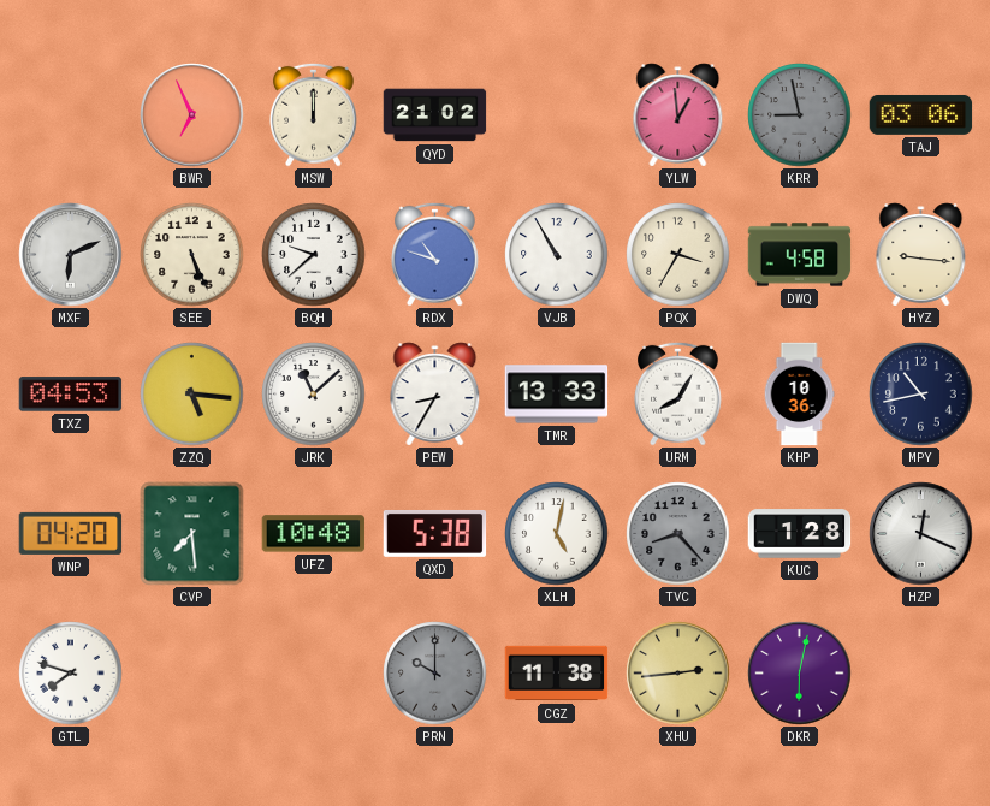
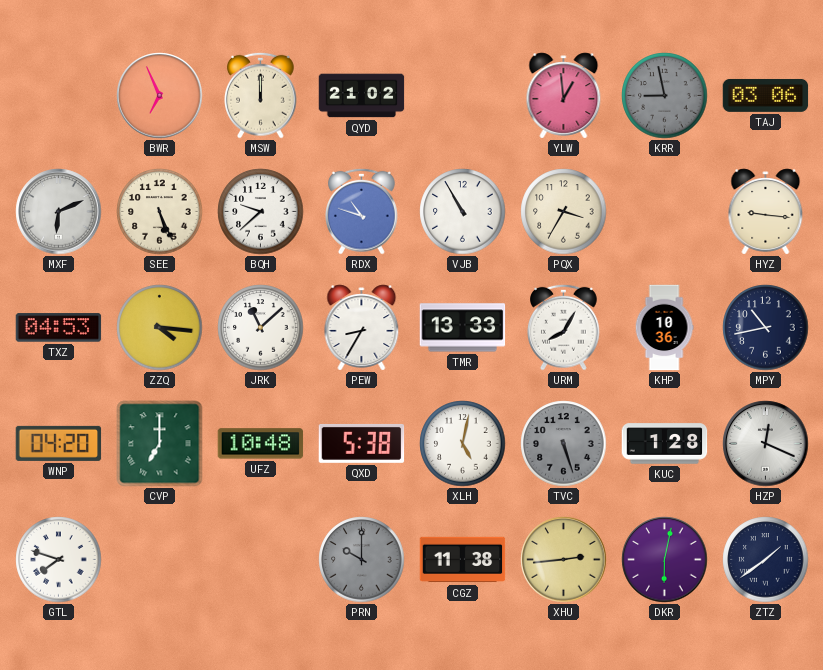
DWQ: 4:58 -> none (800, 255)
ZZQ: 5:16 -> 4:16 (160, 328)
CVP: 7:29 -> 7:00 (160, 444)
TVC: 8:23 -> 5:27 (564, 444)
ZTZ: none -> 1:39 (766, 560)
